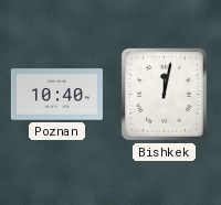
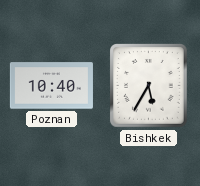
Bishkek: 12:02 -> 5:35 (149, 86)
